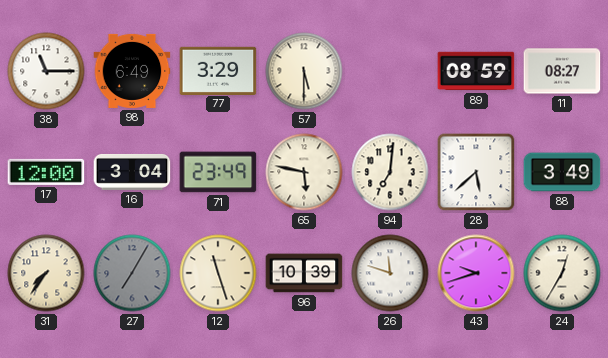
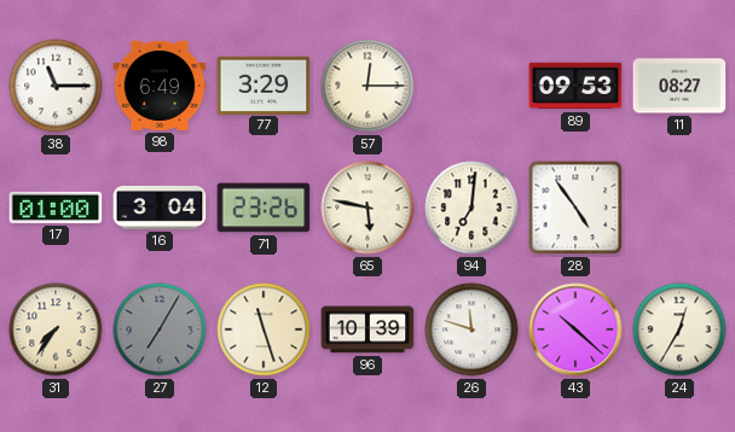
57: 5:30 -> 12:15 (367, 86)
89: 08:59 -> 09:53 (575, 86)
17: 12:00 -> 01:00 (56, 208)
71: 23:49 -> 23:26 (264, 208)
28: 5:38 -> 4:54 (575, 208)
88: 3:49 -> none (562, 172)
43: 9:42 -> 10:22 (575, 329)
